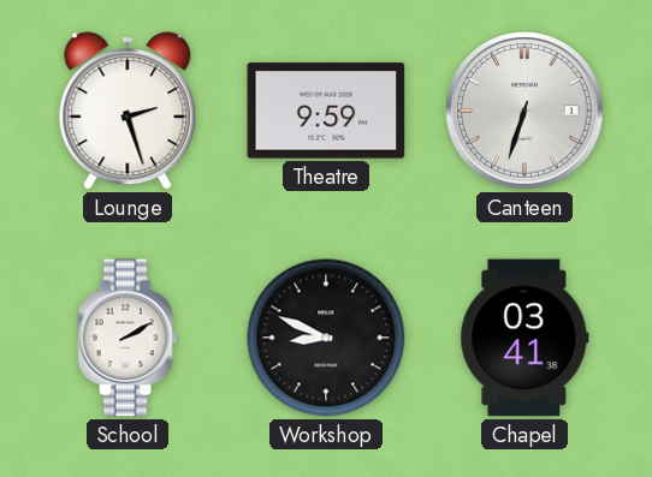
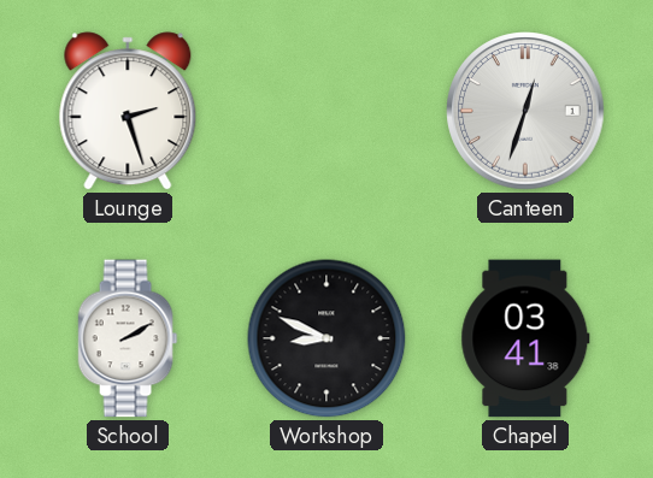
Theatre: 9:59 -> none (326, 111)
Canteen: 6:33 -> 12:33 (525, 111)
